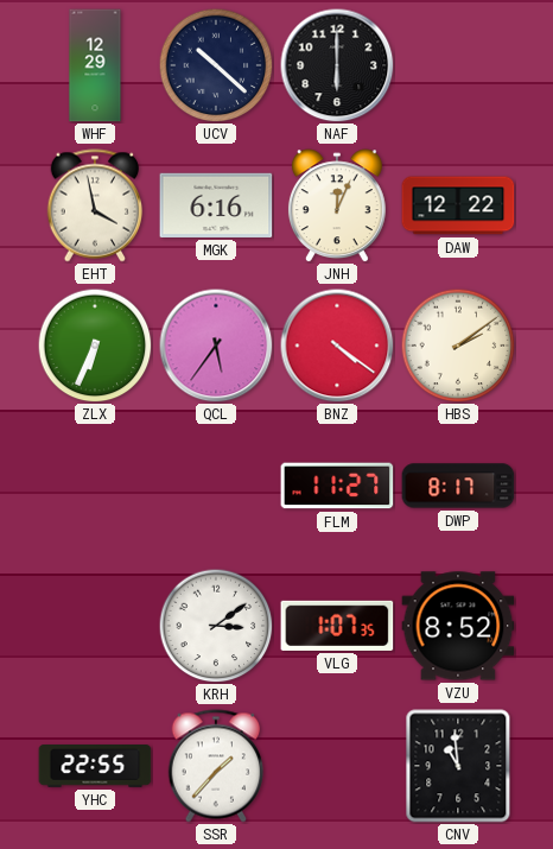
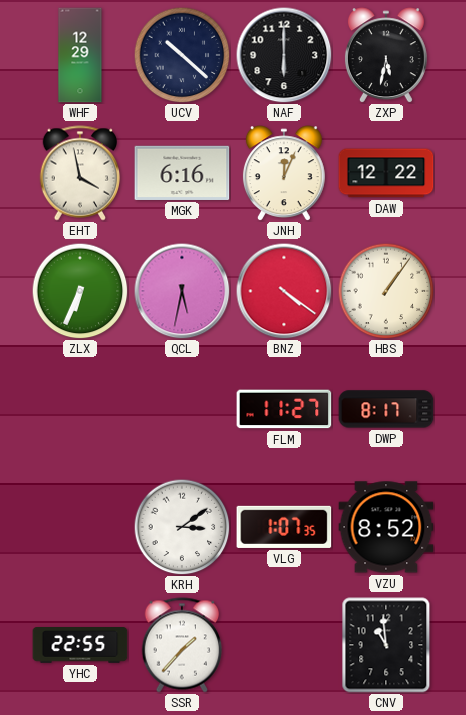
ZXP: none -> 5:32 (386, 55)
QCL: 5:36 -> 5:32 (182, 291)
HBS: 2:09 -> 1:06 (386, 291)
